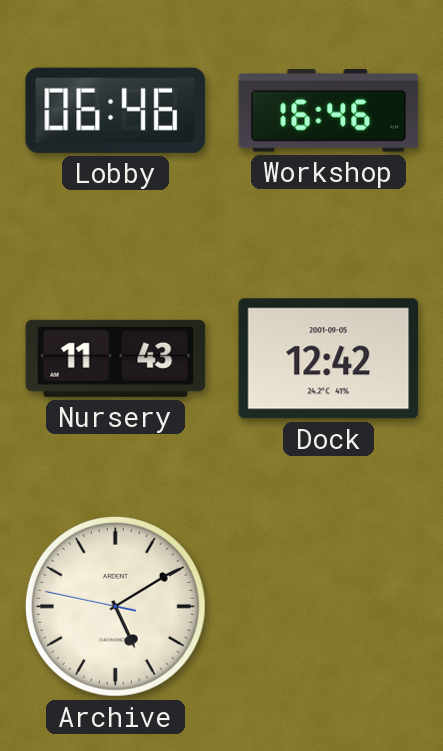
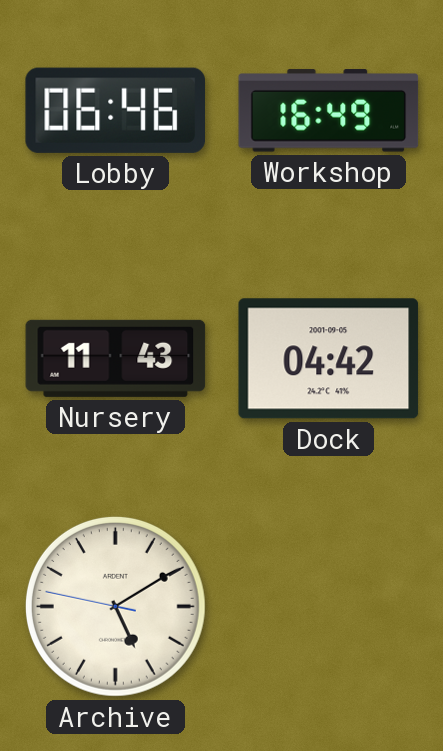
Workshop: 16:46 -> 16:49 (329, 111)
Dock: 12:42 -> 04:42 (329, 359)
